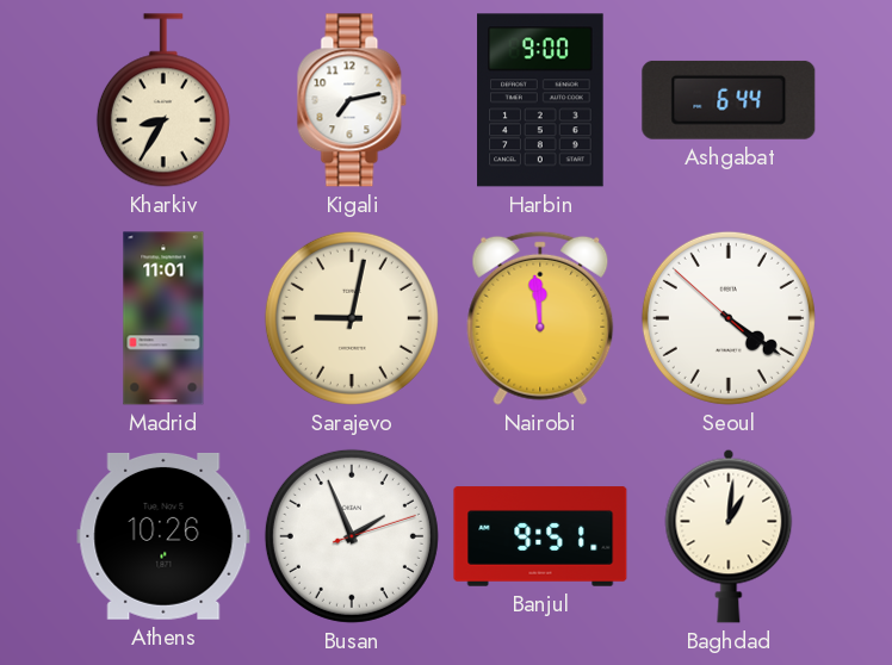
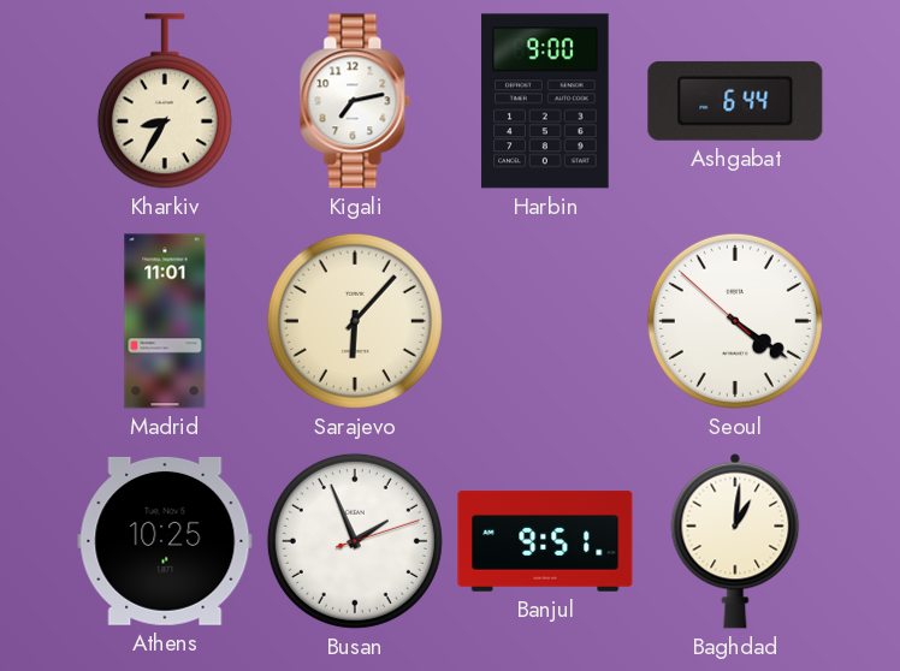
Sarajevo: 9:02 -> 6:07 (355, 321)
Nairobi: 11:59 -> none (540, 318)
Athens: 10:26 -> 10:25 (165, 541)
